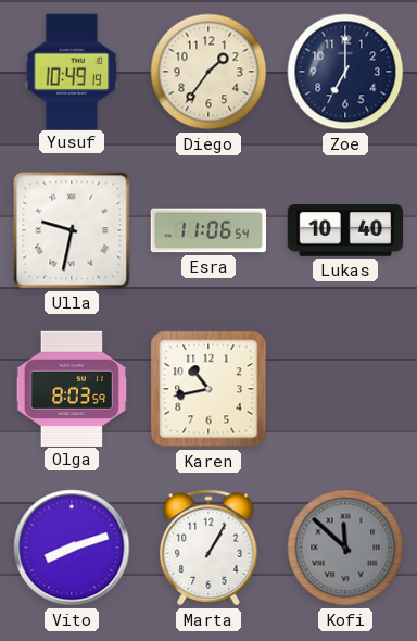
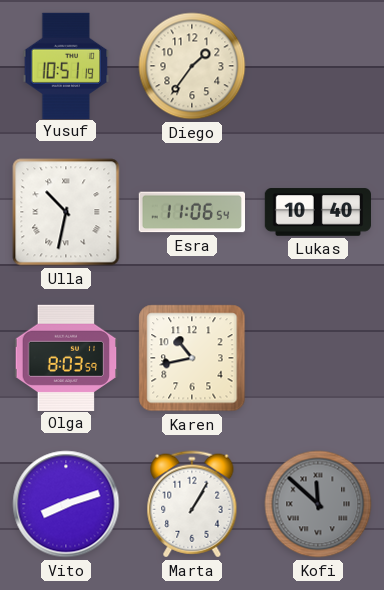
Yusuf: 10:49 -> 10:51 (66, 65)
Zoe: 7:00 -> none (345, 72)
Ulla: 9:32 -> 10:32 (66, 212)
